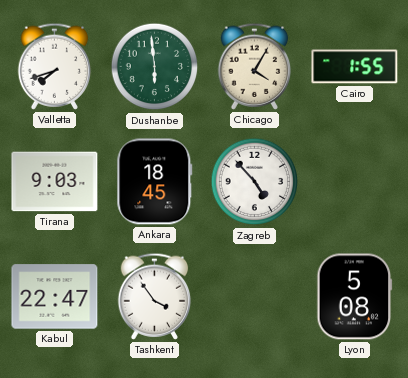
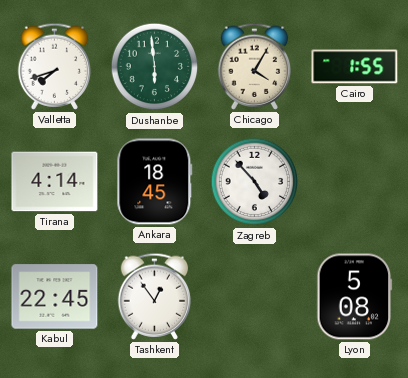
Tirana: 9:03 -> 4:14 (55, 182)
Kabul: 22:47 -> 22:45 (55, 297)
Tashkent: 3:54 -> 12:54 (155, 296)
